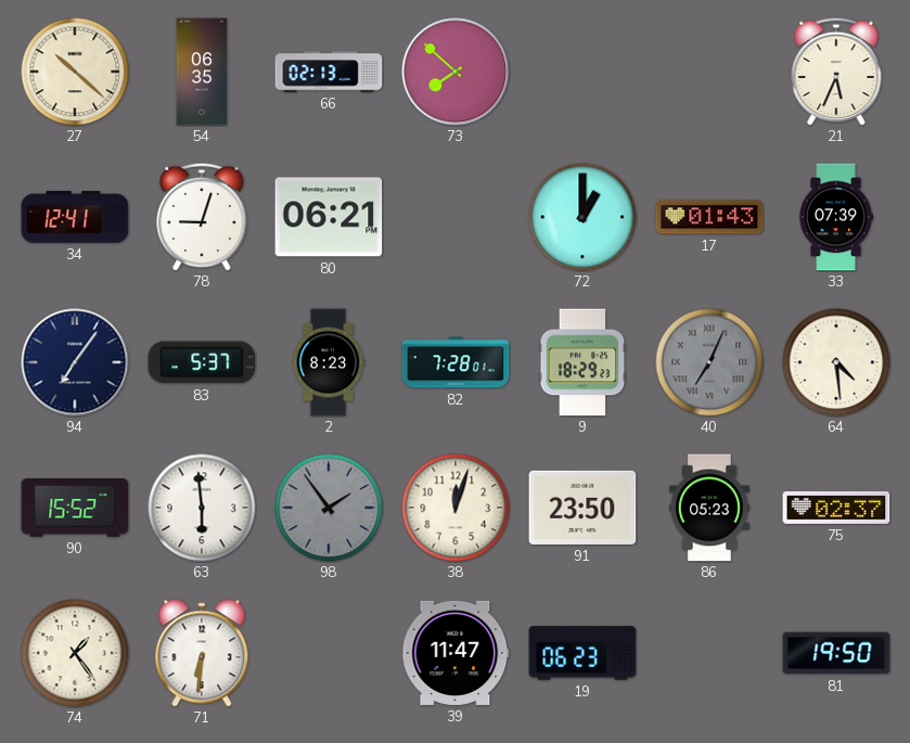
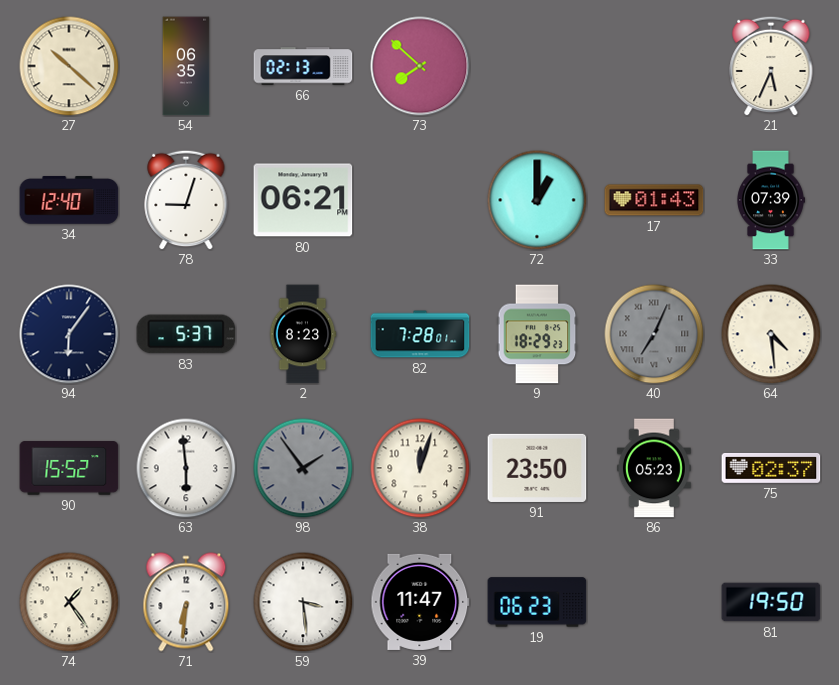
34: 12:41 -> 12:40 (69, 200)
94: 7:06 -> 6:06 (69, 334)
59: none -> 3:29 (303, 602)
